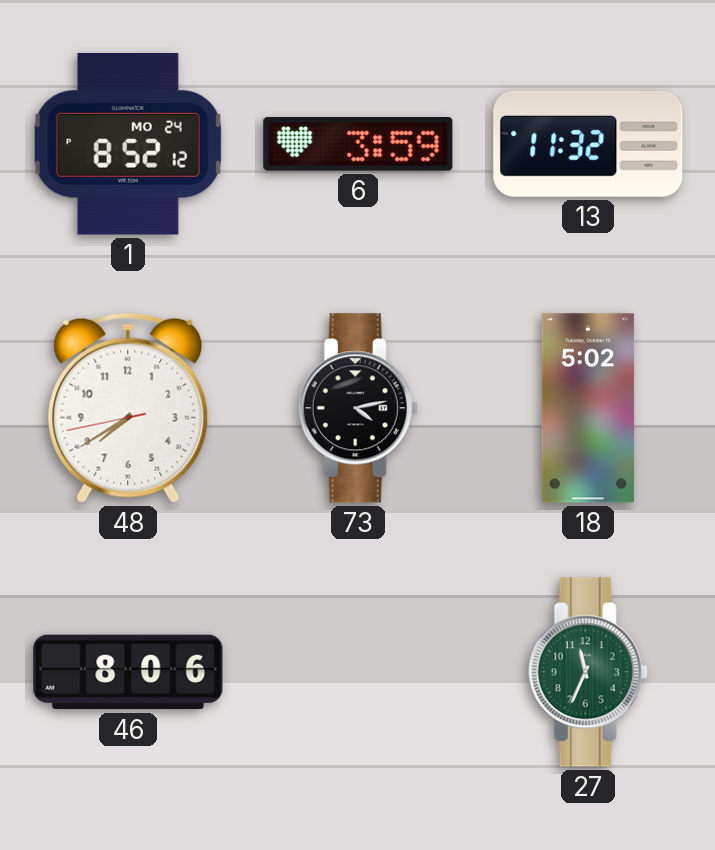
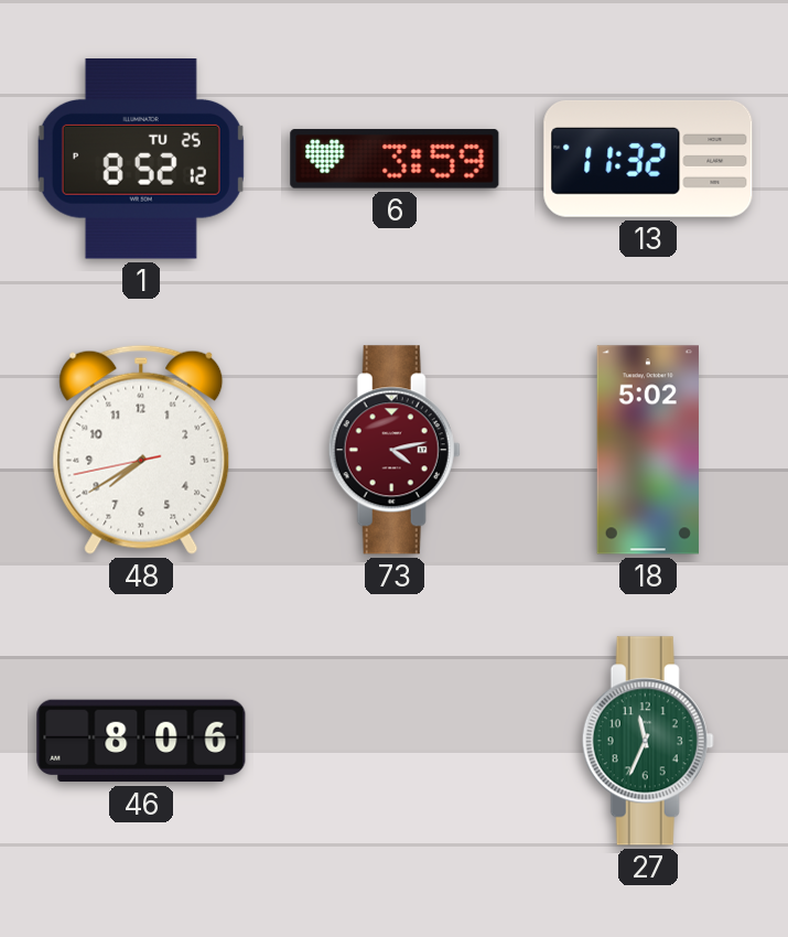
1 date: MO 24 -> TU 25 (141, 160)
73 dial: black -> burgundy (395, 450)
